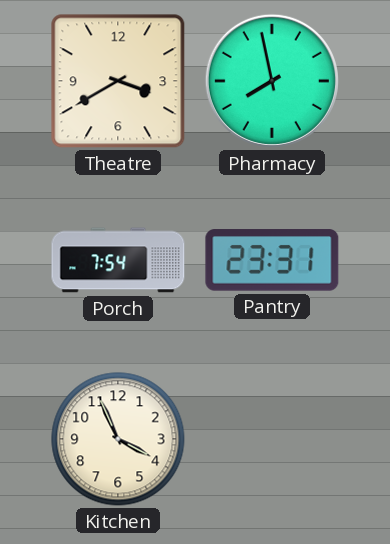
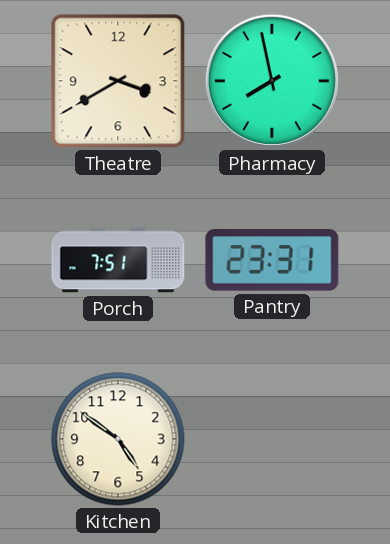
Porch: 7:54 -> 7:51 (118, 260)
Kitchen: 3:56 -> 4:51 (118, 439)
